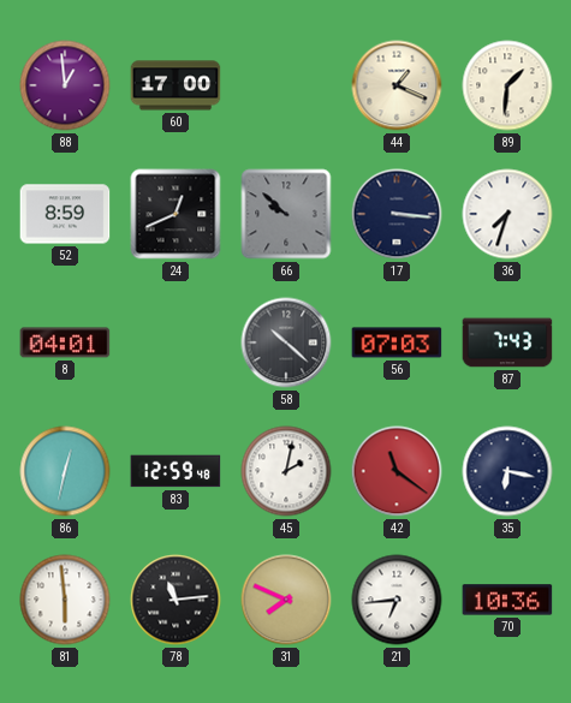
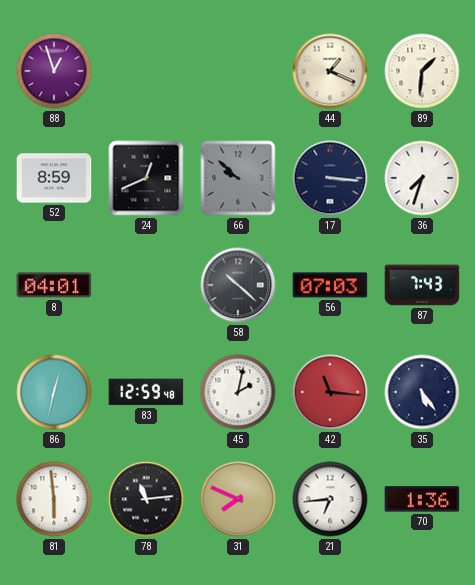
88: 12:59 -> 12:57 (54, 71)
60: 17:00 -> none (176, 85)
42: 11:21 -> 11:16 (330, 392)
35: 6:17 -> 5:24 (422, 392)
70: 10:36 -> 1:36 (422, 499)
